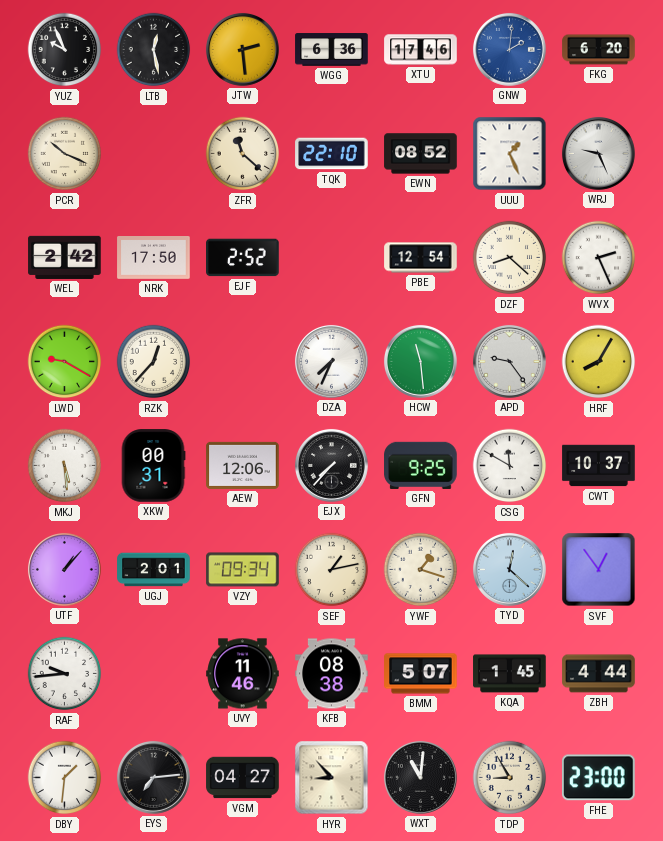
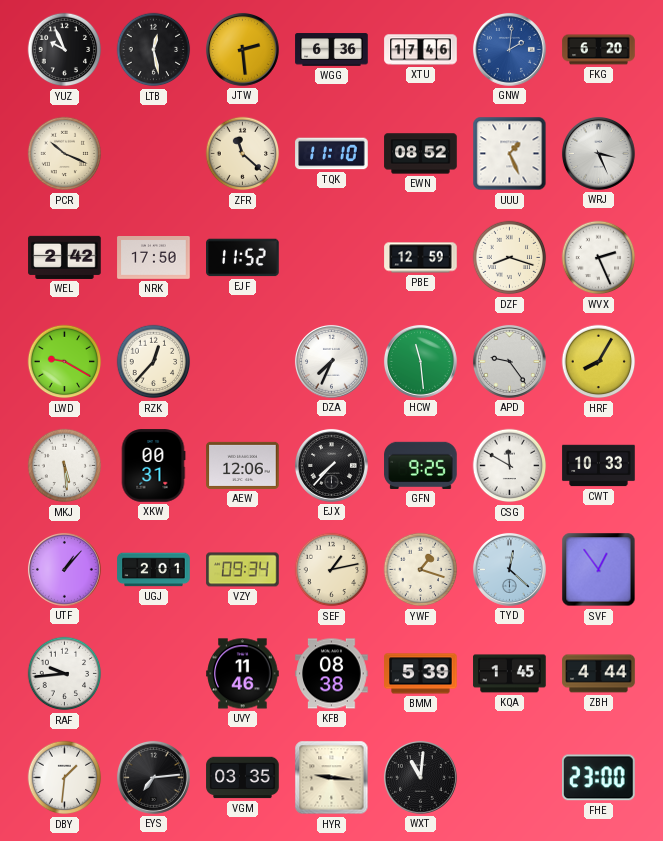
TQK: 22:10 -> 11:10 (332, 154)
WRJ: 9:26 -> 3:26 (598, 153)
EJF: 2:52 -> 11:52 (243, 258)
PBE: 12:54 -> 12:59 (421, 258)
DZF: 8:22 -> 8:18 (510, 258)
CWT: 10:37 -> 10:33 (599, 466)
BMM: 5:07 -> 5:39 (421, 674)
VGM: 04:27 -> 03:35 (243, 778)
HYR: 8:53 -> 9:16 (332, 778)
TDP: 8:55 -> none (510, 778)
